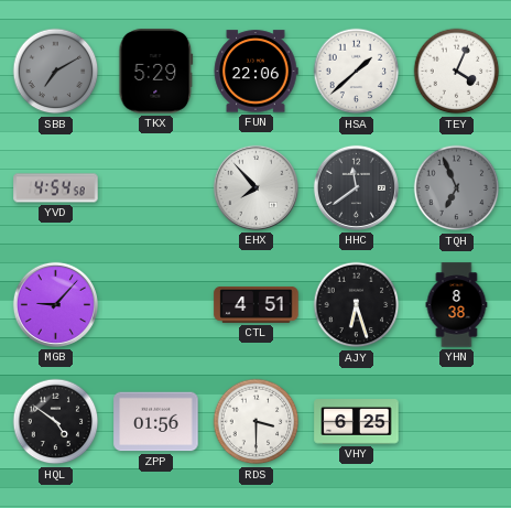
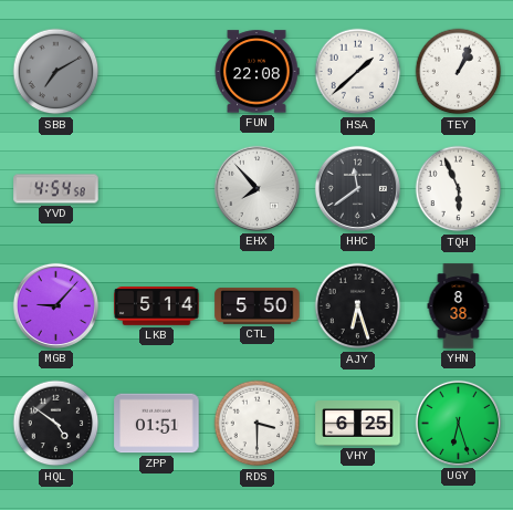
TKX: 5:29 -> none (156, 72)
FUN: 22:06 -> 22:08 (256, 72)
TEY: 4:04 -> 1:04 (459, 72)
TQH: 6:56 -> 5:56 (459, 189)
TQH dial: grey -> white (459, 189)
LKB: none -> 5:14 (157, 306)
CTL: 4:51 -> 5:50 (258, 306)
ZPP: 01:56 -> 01:51 (157, 424)
UGY: none -> 6:27 (458, 423)
